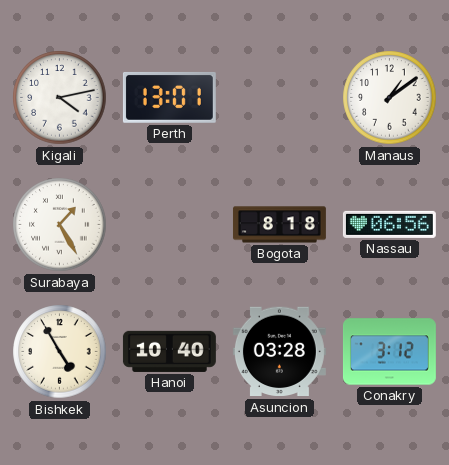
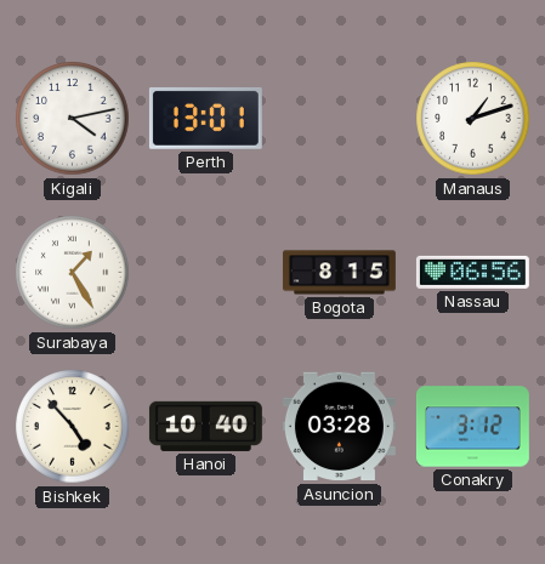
Manaus: 1:09 -> 1:12 (473, 119)
Bogota: 8:18 -> 8:15 (339, 273)
Bishkek: 4:55 -> 4:53 (73, 427)
